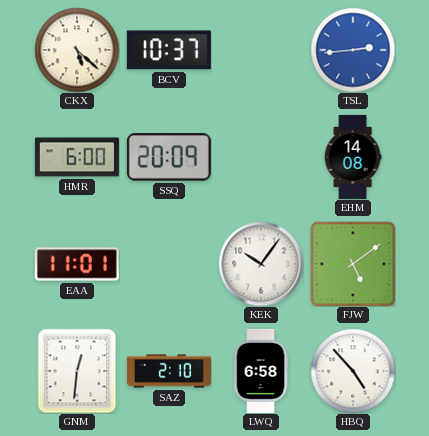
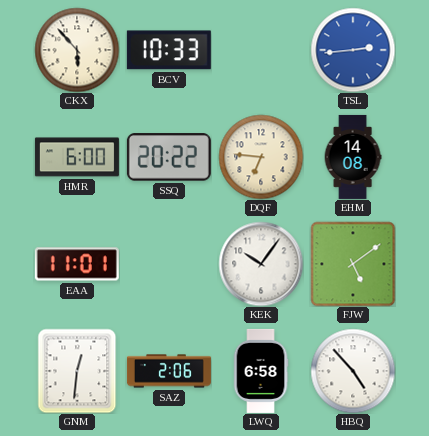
CKX: 5:22 -> 5:53 (77, 50)
BCV: 10:37 -> 10:33 (169, 50)
SSQ: 20:09 -> 20:22 (169, 157)
DQF: none -> 6:46 (261, 157)
SAZ: 2:10 -> 2:06 (169, 371)
